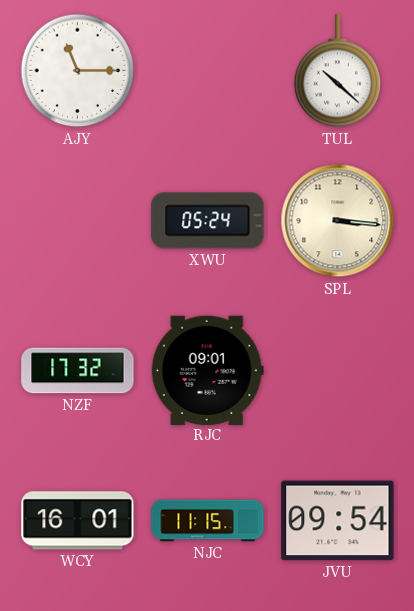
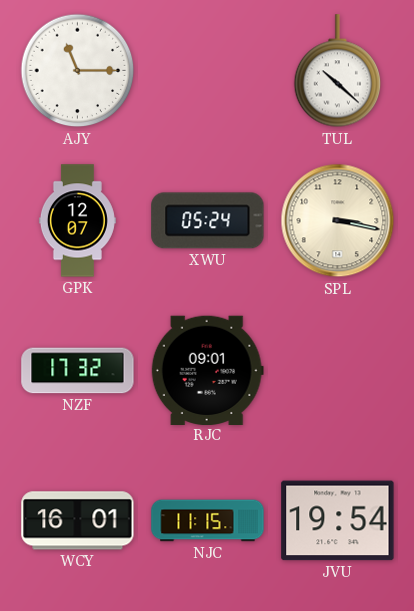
GPK: none -> 12:07 (77, 221)
SPL: 3:16 -> 3:17 (338, 221)
JVU: 09:54 -> 19:54 (338, 521)
